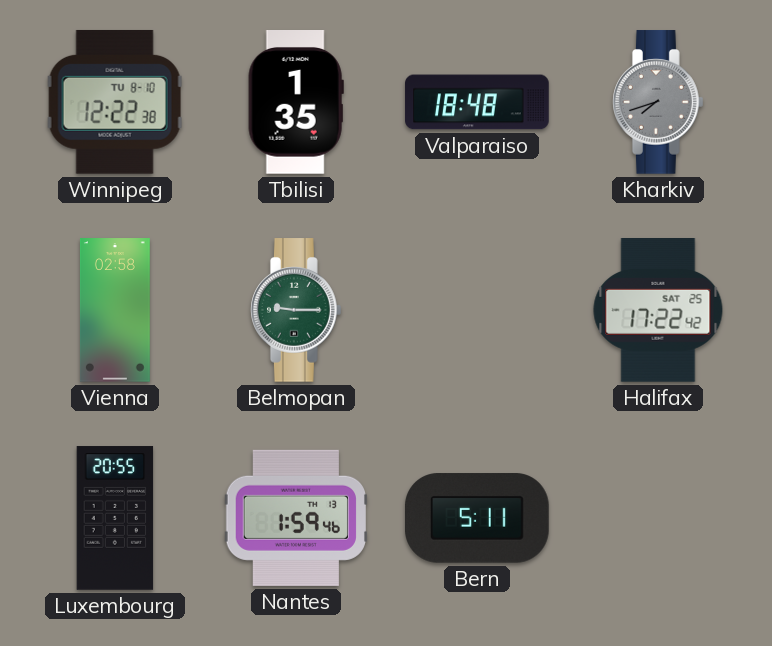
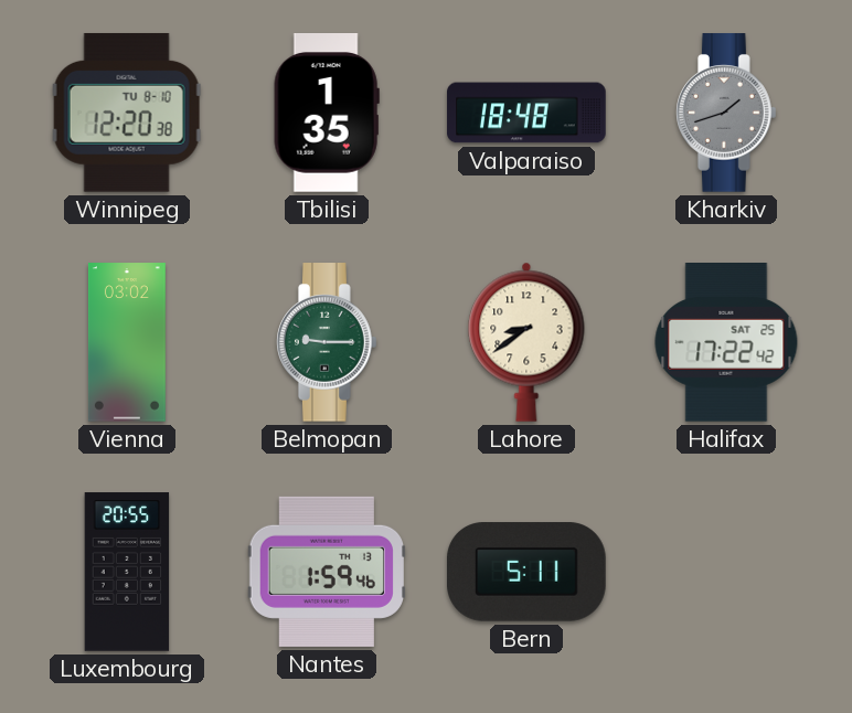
Winnipeg: 12:22 -> 12:20 (127, 113)
Kharkiv: 7:42 -> 1:42 (727, 113)
Vienna: 02:58 -> 03:02 (127, 342)
Lahore: none -> 8:39 (526, 342)
